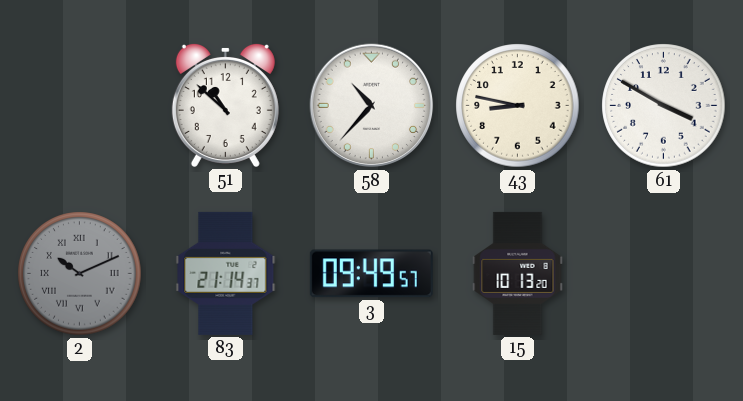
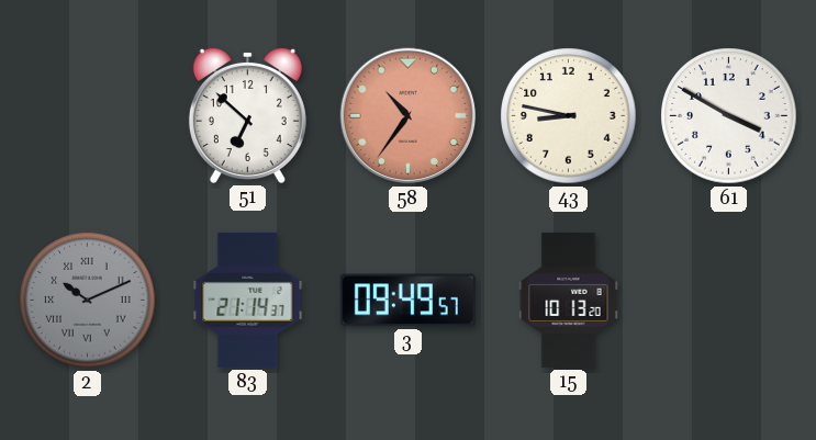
51: 10:52 -> 6:52 (247, 115)
58: 10:37 -> 10:36 (409, 116)
58 dial: white -> salmon (409, 116)
